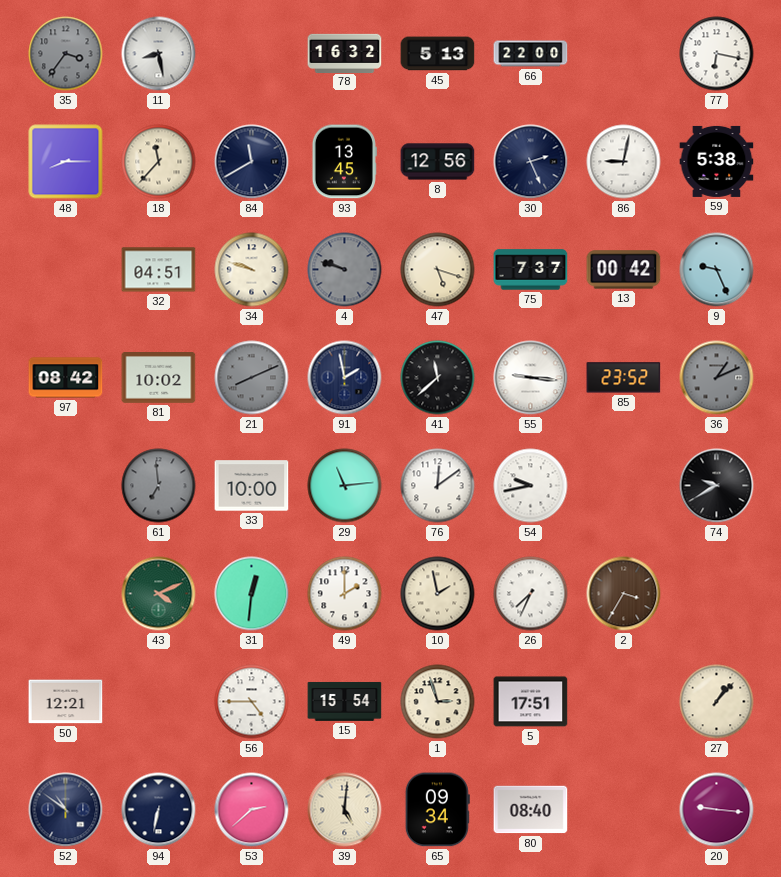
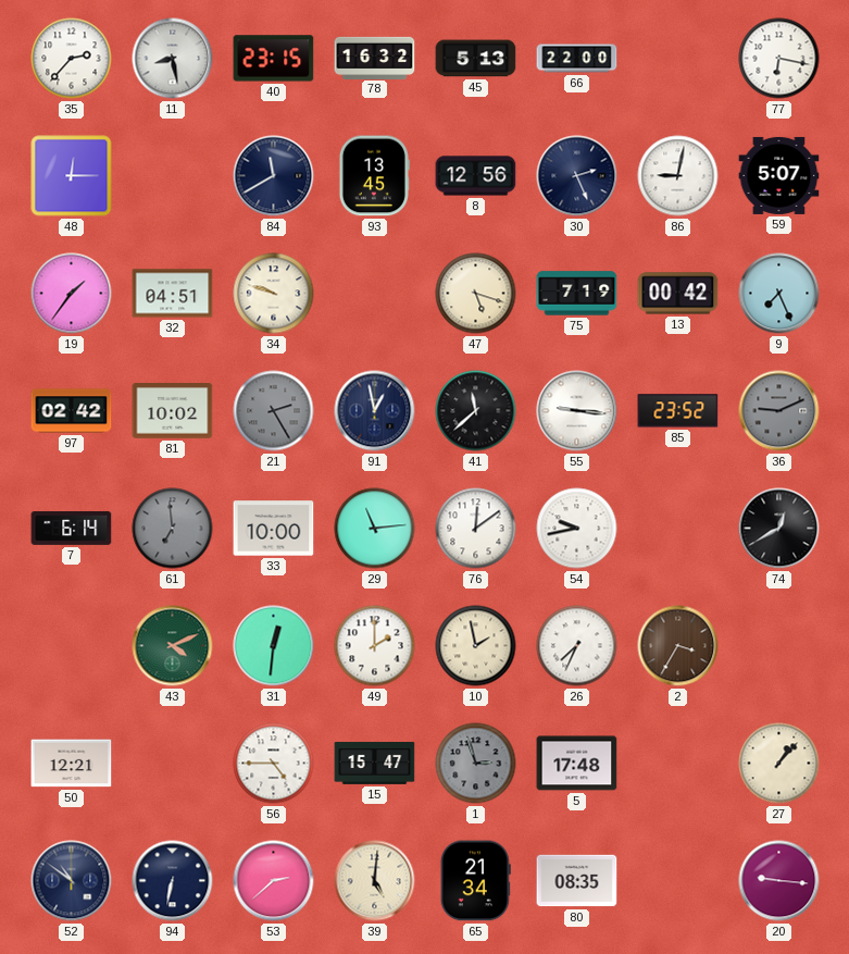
35: 3:36 -> 2:37 (72, 59)
35 dial: grey -> white (72, 59)
40: none -> 23:15 (274, 59)
48: 8:15 -> 12:15 (72, 176)
18: 11:37 -> none (159, 162)
59: 5:38 -> 5:07 (779, 175)
19: none -> 1:36 (72, 294)
4: 9:48 -> none (345, 270)
75: 7:37 -> 7:19 (577, 294)
9: 9:26 -> 7:26 (779, 294)
97: 08:42 -> 02:42 (72, 411)
21: 8:11 -> 2:25 (274, 411)
91: 1:58 -> 12:58 (375, 411)
36: 1:11 -> 9:11 (779, 411)
7: none -> 6:14 (72, 528)
74: 9:40 -> 12:40 (779, 529)
15: 15:54 -> 15:47 (375, 763)
1 dial: cream -> grey (476, 764)
5: 17:51 -> 17:48 (577, 764)
65: 09:34 -> 21:34 (475, 881)
80: 08:40 -> 08:35 (577, 881)
